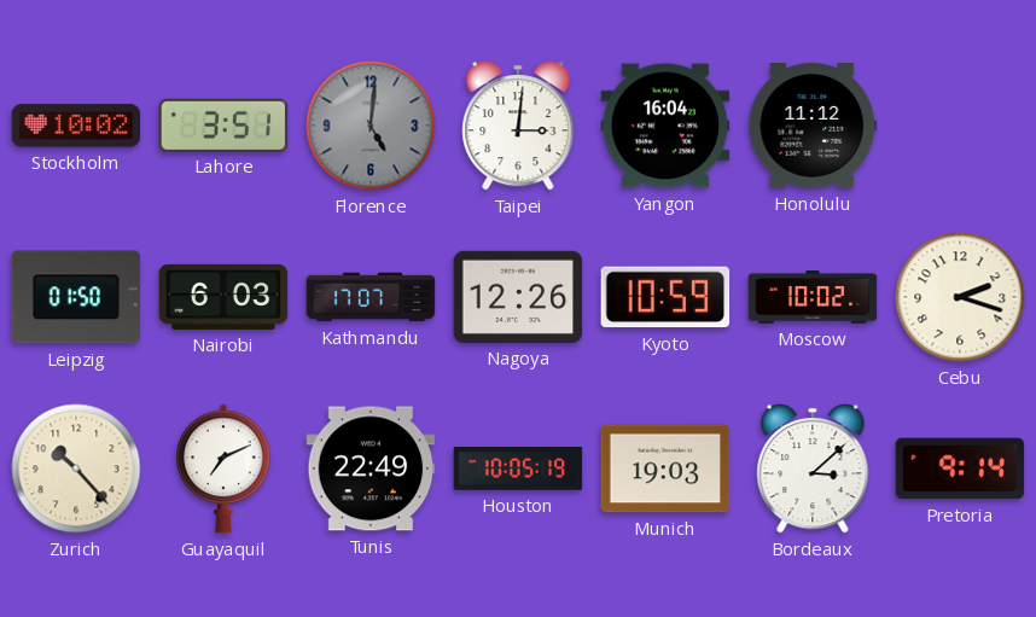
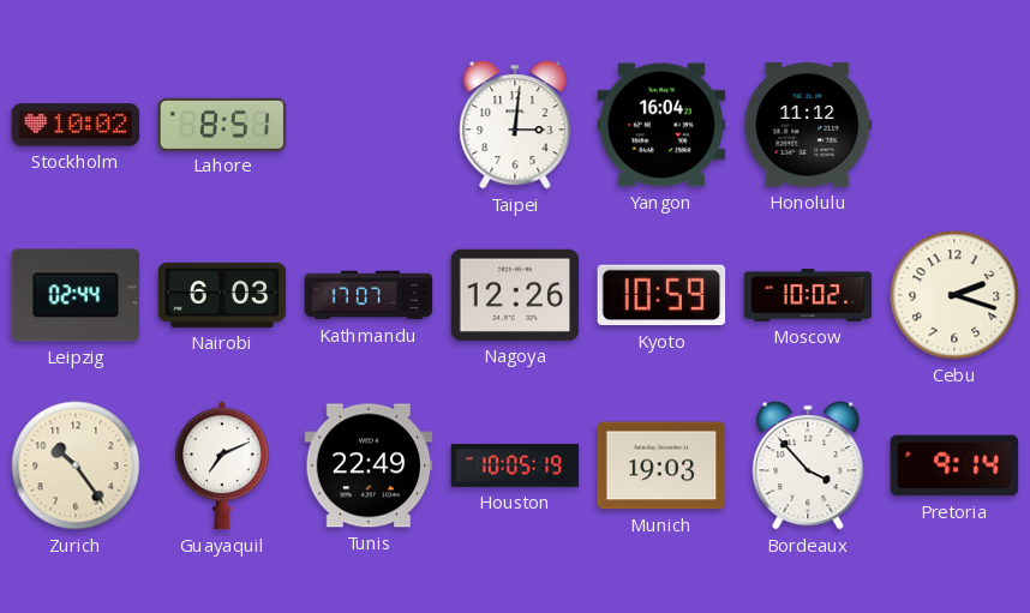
Lahore: 3:51 -> 8:51 (222, 124)
Florence: 5:01 -> none (371, 126)
Leipzig: 01:50 -> 02:44 (76, 295)
Zurich: 10:23 -> 10:24 (76, 465)
Bordeaux: 3:08 -> 3:53 (808, 467)
